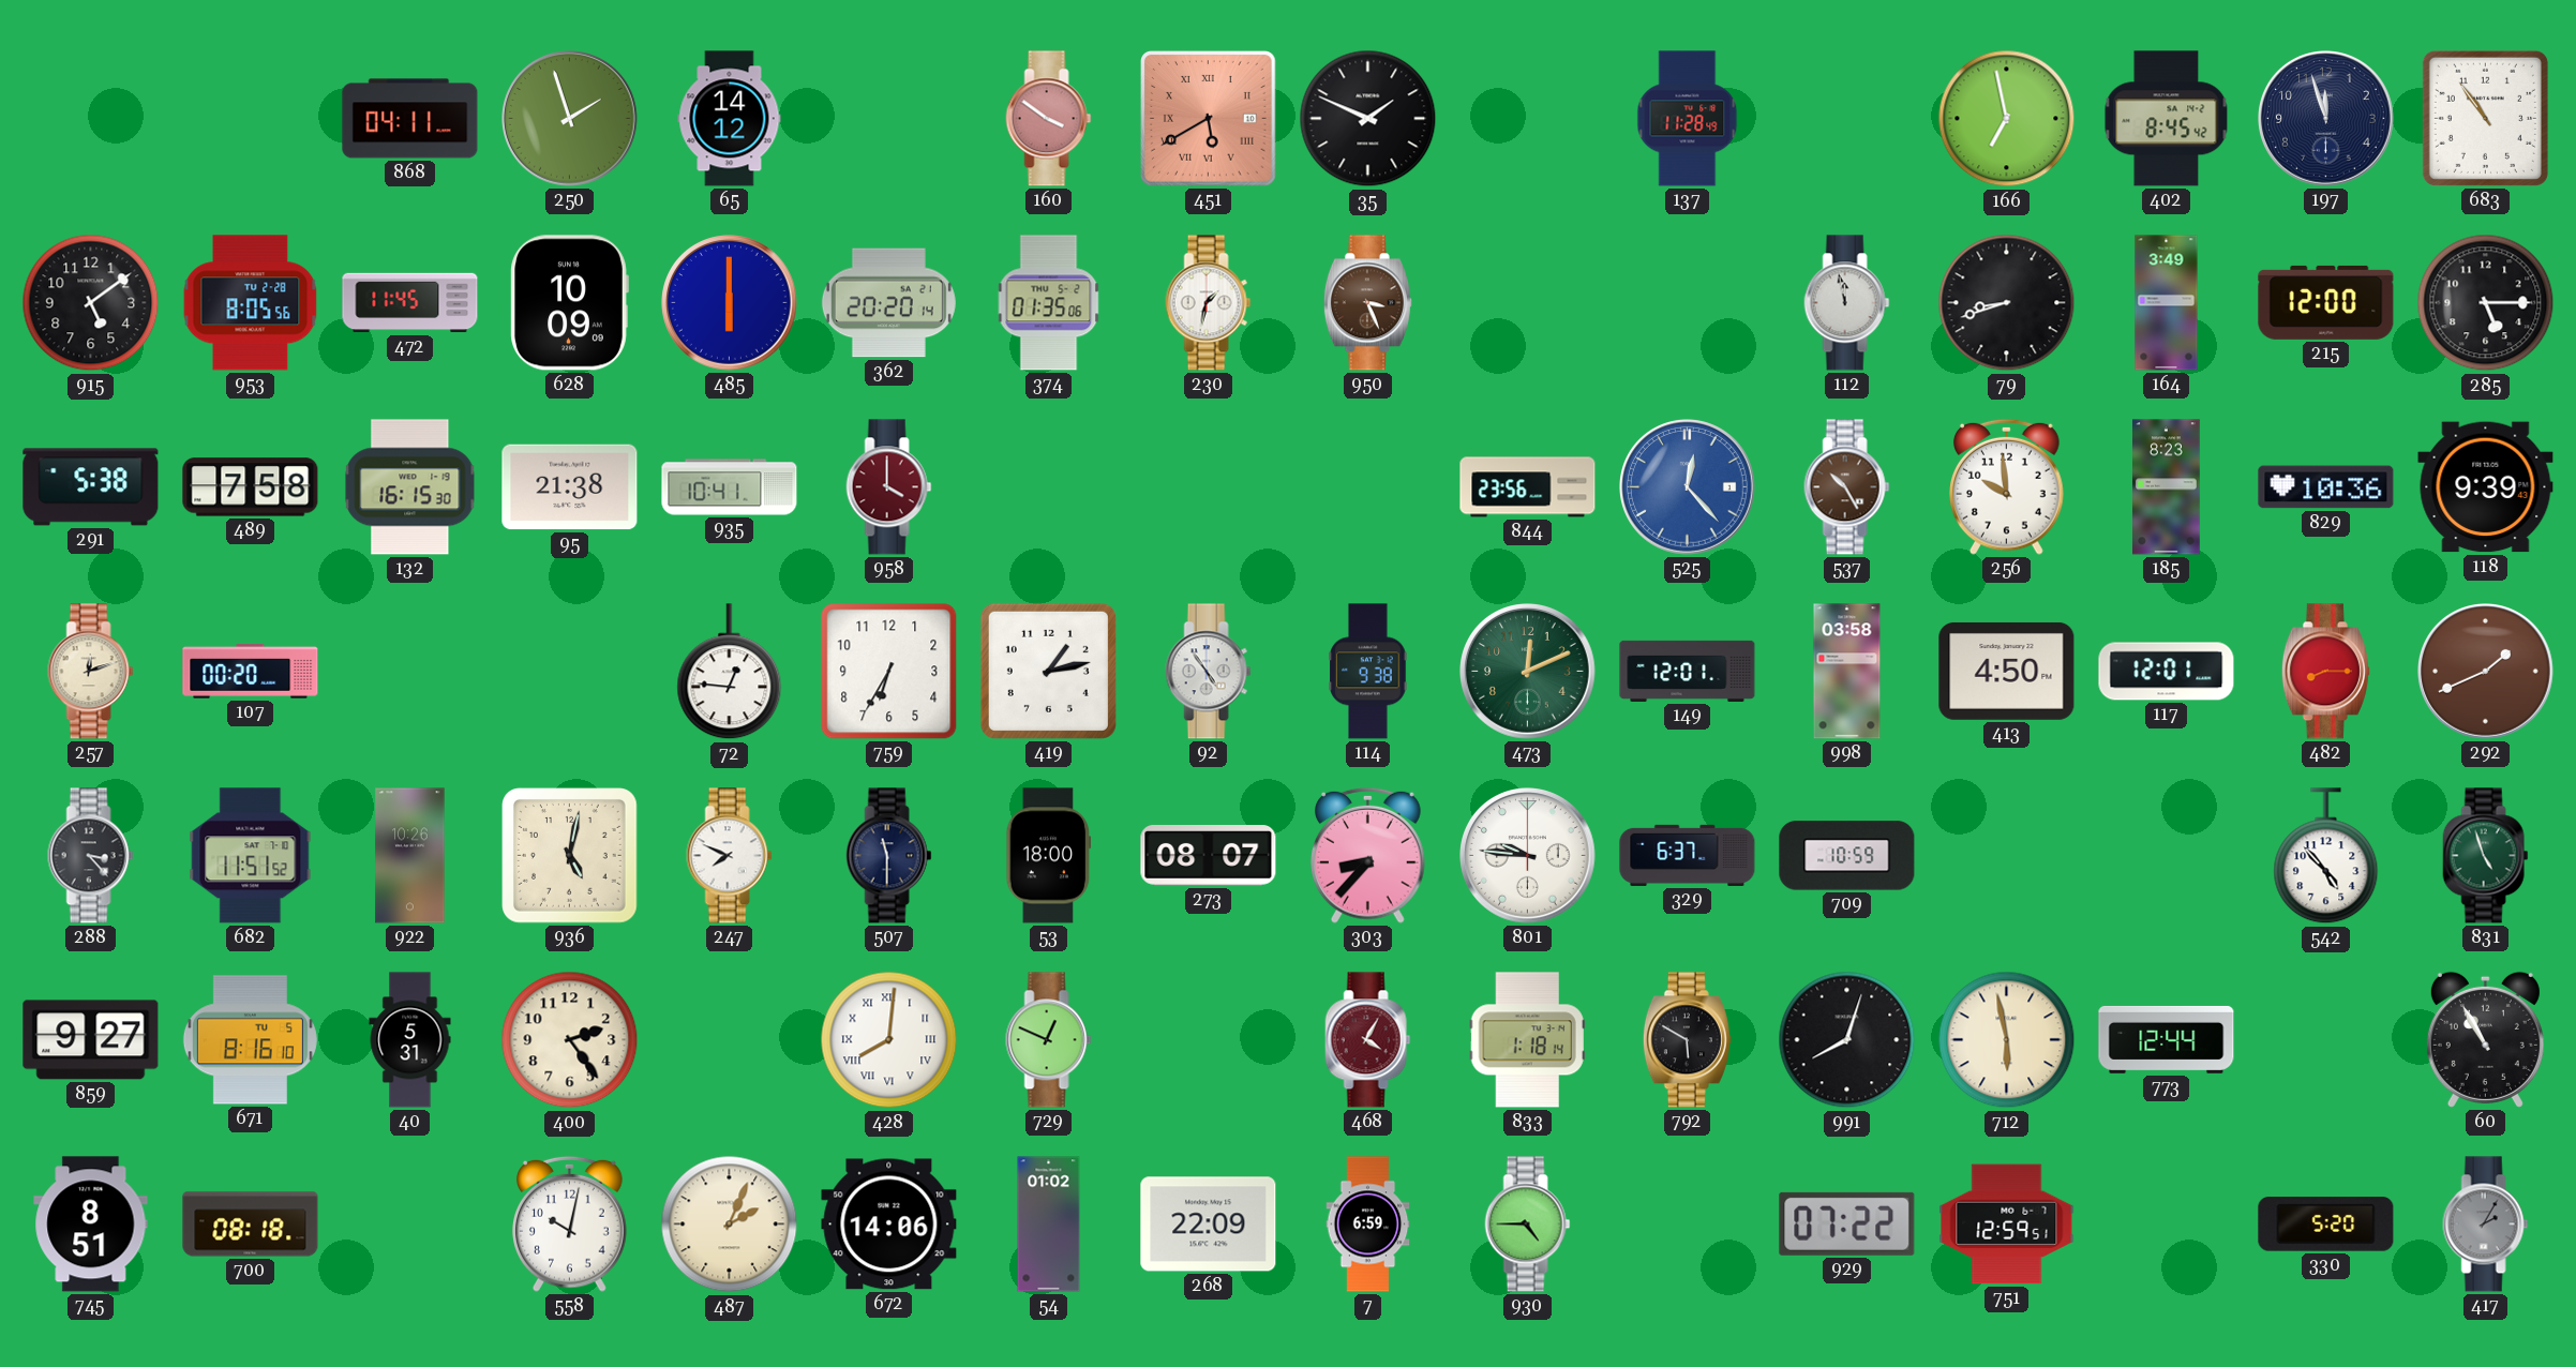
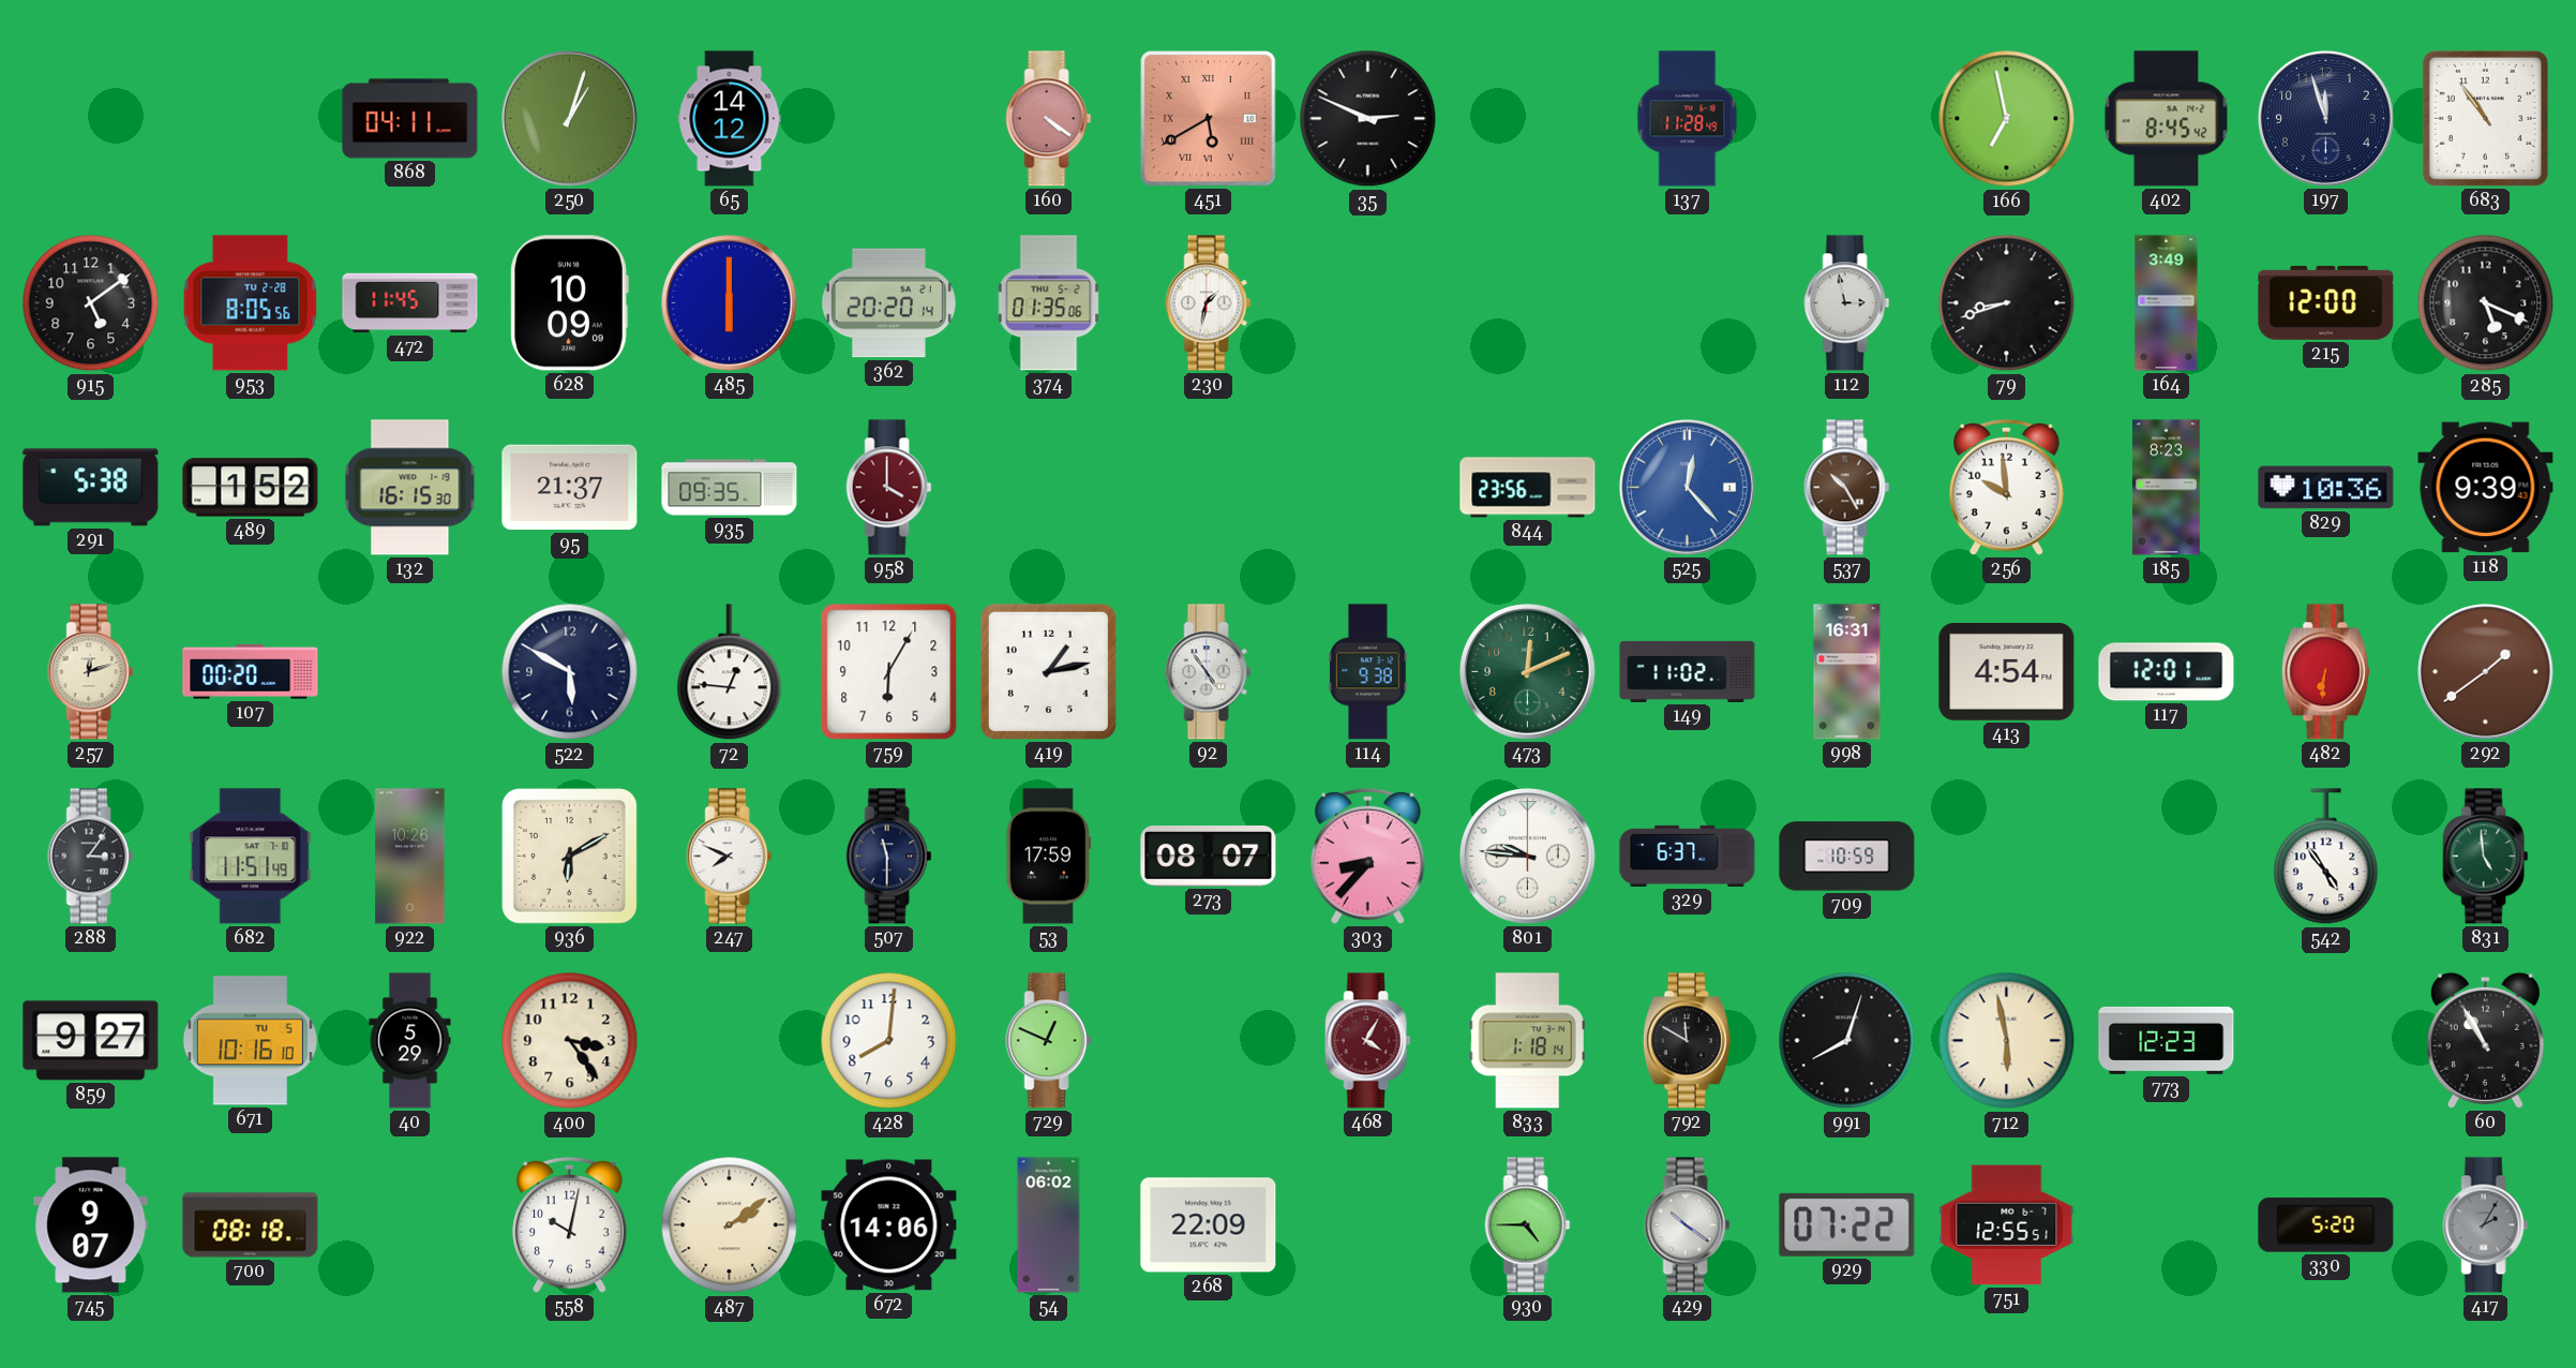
250: 1:57 -> 1:03 (570, 119)
160: 3:51 -> 4:21 (1049, 119)
35: 1:49 -> 2:49 (1368, 119)
950: 3:26 -> none (1367, 303)
112: 11:58 -> 2:58 (1847, 303)
285: 5:15 -> 5:19 (2486, 303)
489: 7:58 -> 1:52 (251, 488)
95: 21:38 -> 21:37 (570, 488)
935: 10:41 -> 09:35 (730, 488)
522: none -> 5:50 (570, 672)
759: 6:35 -> 6:05 (889, 672)
149: 12:01 -> 11:02 (1688, 671)
998: 03:58 -> 16:31 (1847, 672)
413: 4:50 -> 4:54 (2007, 671)
482: 8:15 -> 6:31 (2325, 672)
292: 1:41 -> 1:39 (2486, 672)
288: 3:23 -> 3:06 (91, 857)
682: 11:51:52 -> 11:51:49 (251, 857)
936: 5:02 -> 6:10 (570, 857)
53: 18:00 -> 17:59 (1049, 857)
542: 4:53 -> 4:54 (2326, 857)
831: 4:57 -> 4:59 (2486, 857)
671: 8:16 -> 10:16 (250, 1041)
40: 5:31 -> 5:29 (410, 1041)
400: 2:24 -> 3:24 (570, 1041)
428 numerals: Roman -> Arabic (889, 1041)
792: 5:50 -> 11:50 (1687, 1041)
773: 12:44 -> 12:23 (2167, 1040)
745: 8:51 -> 9:07 (91, 1225)
487: 2:04 -> 2:09 (730, 1225)
54: 01:02 -> 06:02 (1049, 1225)
7: 6:59 -> none (1368, 1225)
429: none -> 10:21 (1688, 1225)
751: 12:59 -> 12:55 (2007, 1225)
